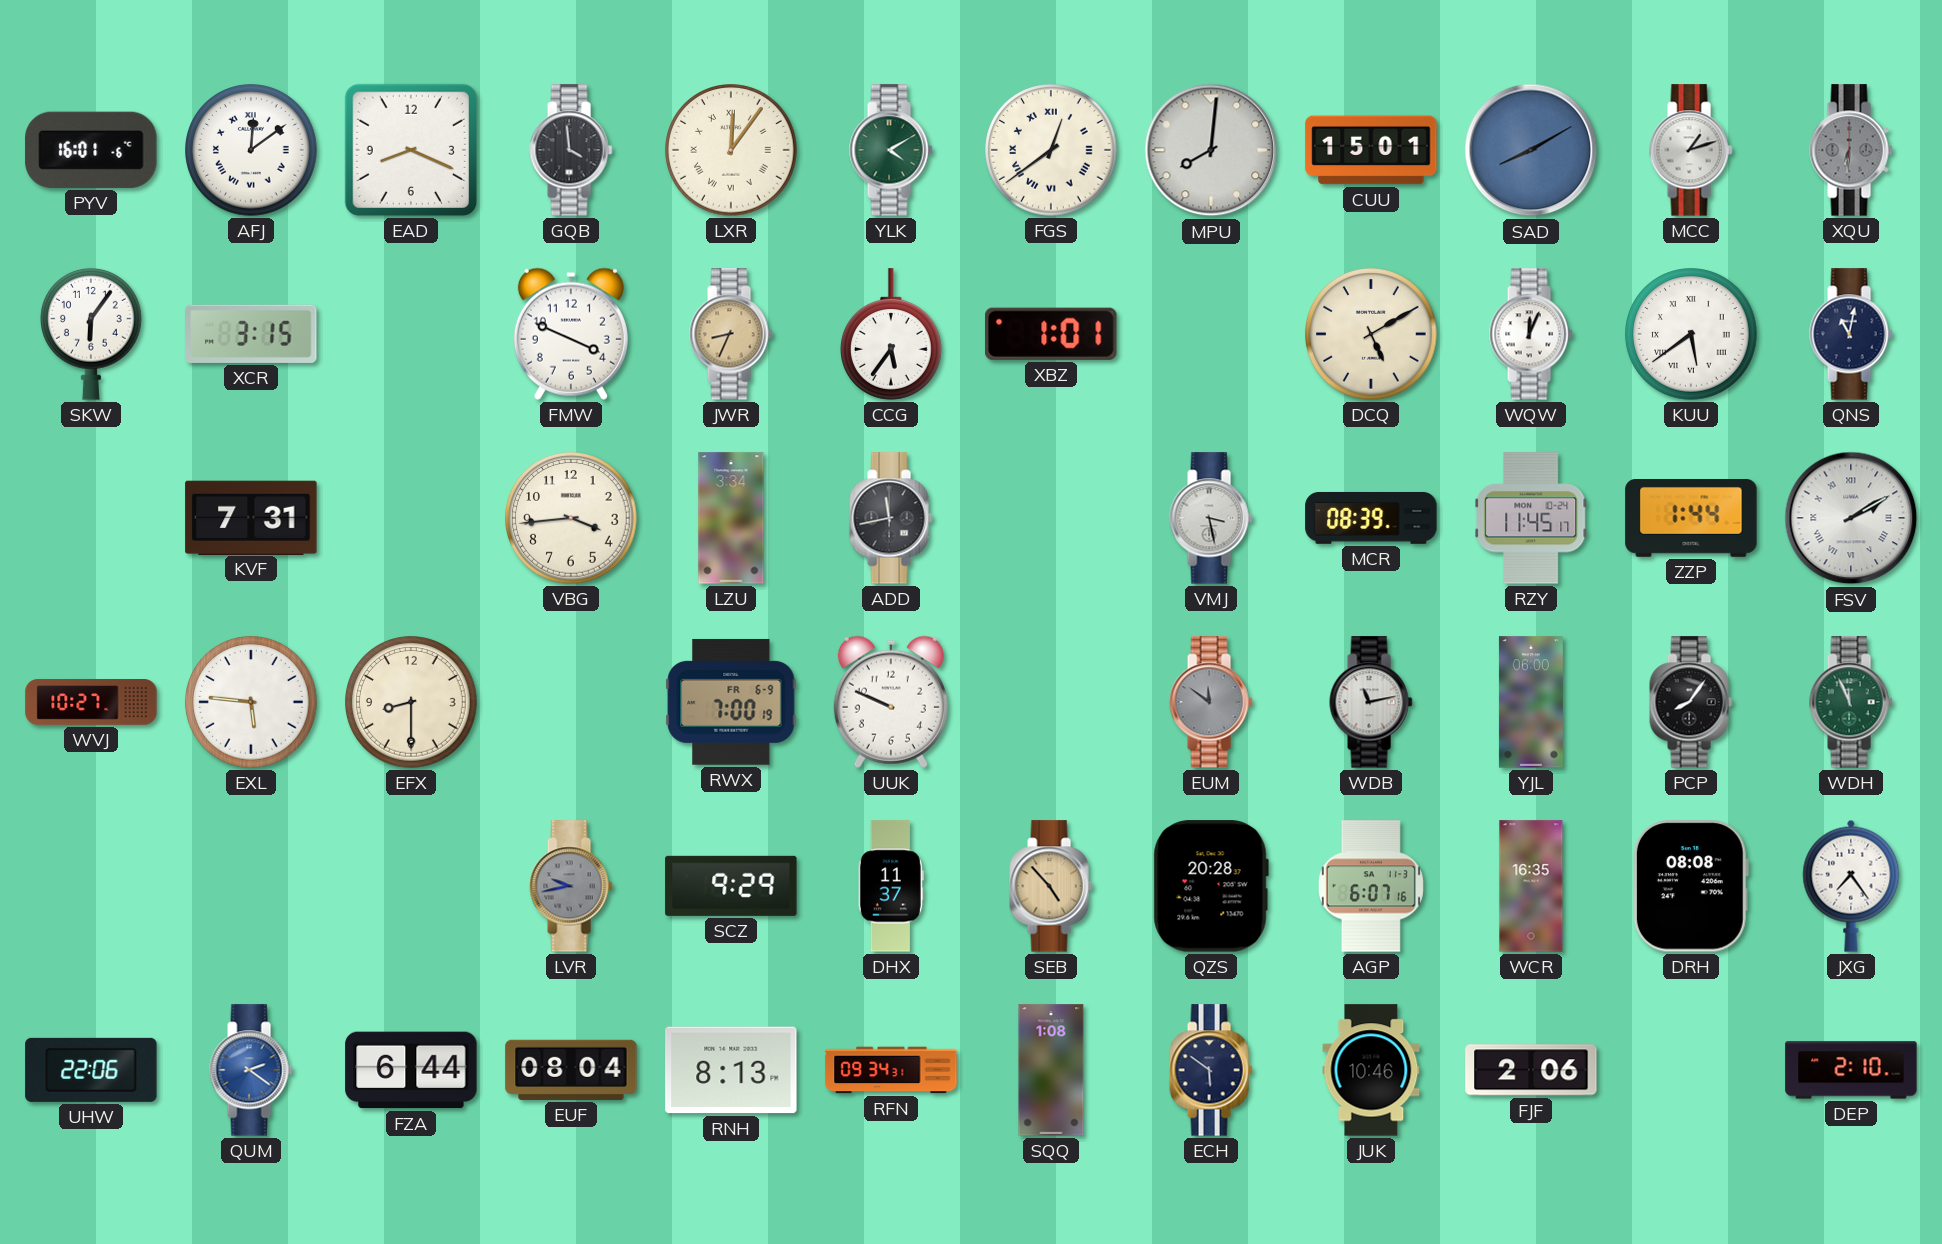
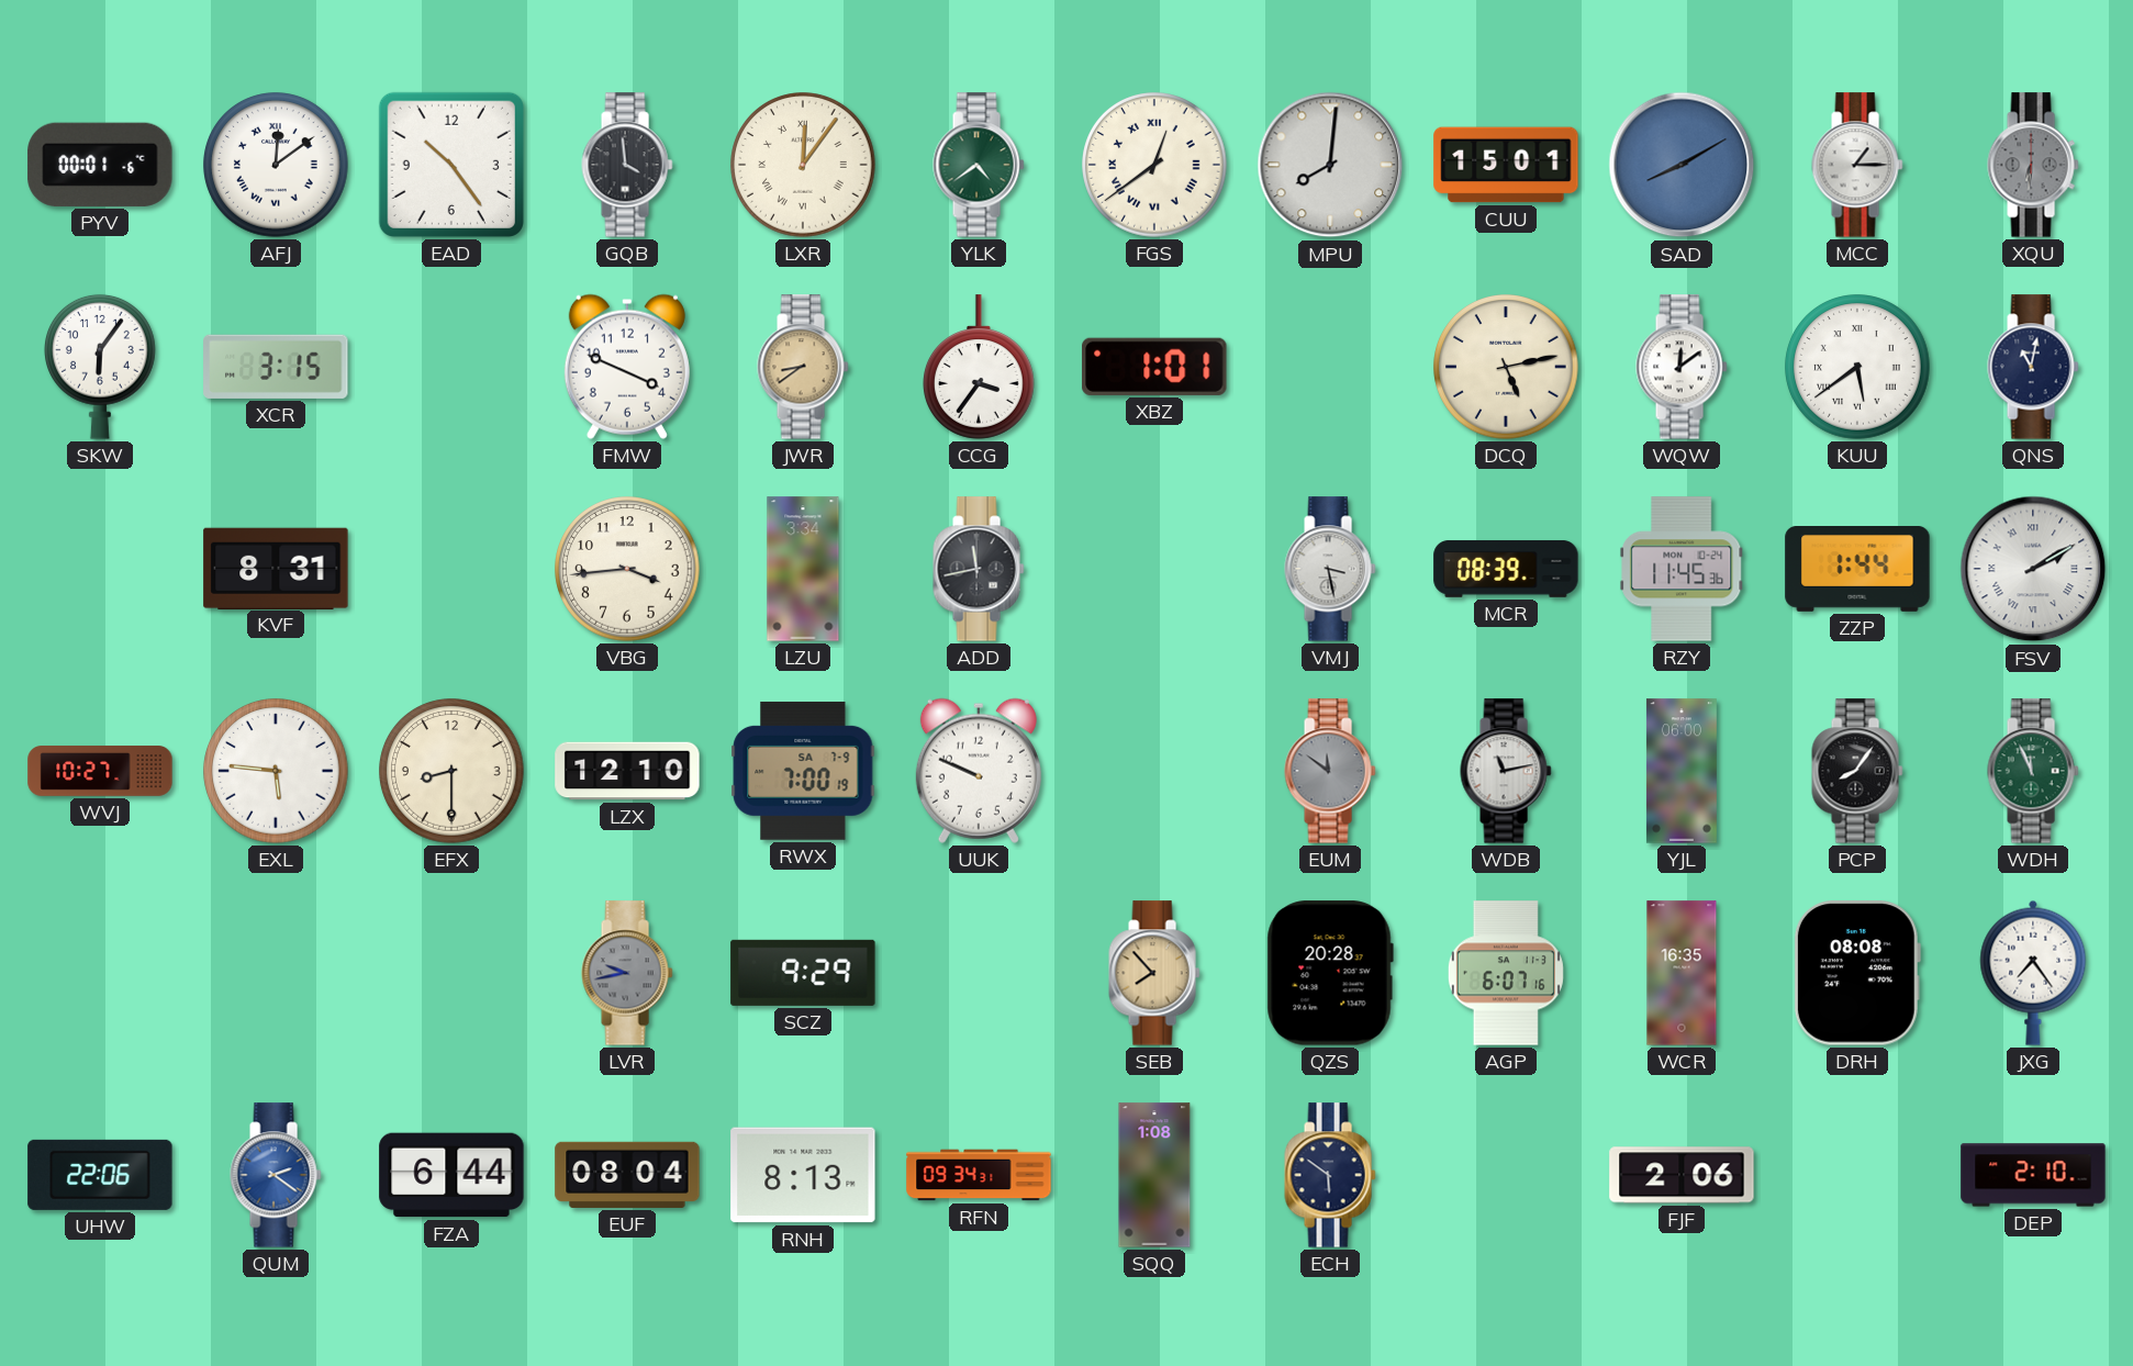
PYV: 16:01 -> 00:01 (100, 165)
EAD: 8:19 -> 10:24 (451, 165)
YLK: 4:10 -> 4:39 (979, 165)
MCC: 1:12 -> 1:15 (1857, 165)
JWR: 8:34 -> 8:39 (803, 367)
CCG: 5:36 -> 3:36 (980, 367)
DCQ: 5:10 -> 5:13 (1506, 367)
WQW: 12:04 -> 12:09 (1682, 367)
KVF: 7:31 -> 8:31 (276, 568)
RZY: 11:45:17 -> 11:45:36 (1682, 569)
LZX: none -> 12:10 (627, 771)
RWX date: FR 6-9 -> SA 7-9 (803, 771)
DHX: 11:37 -> none (891, 886)
SEB: 4:53 -> 7:53 (1154, 973)
JUK: 10:46 -> none (1371, 1070)
